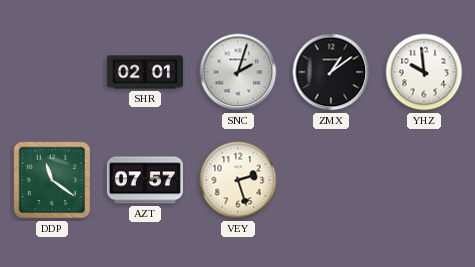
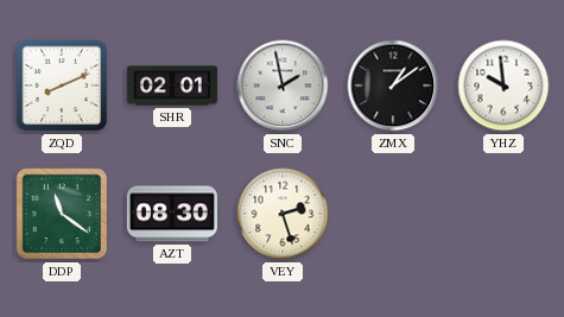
ZQD: none -> 8:11 (62, 85)
SNC: 2:03 -> 1:58 (283, 85)
AZT: 07:57 -> 08:30 (172, 214)
